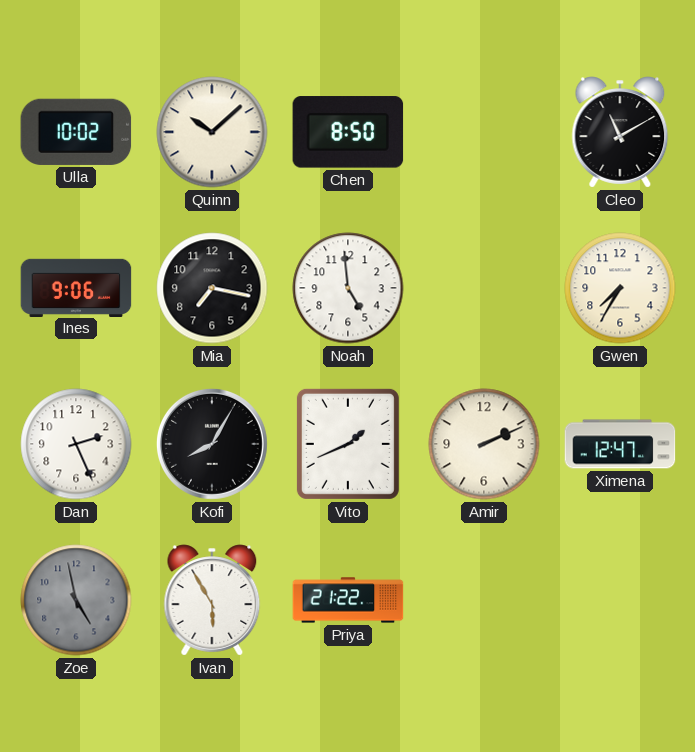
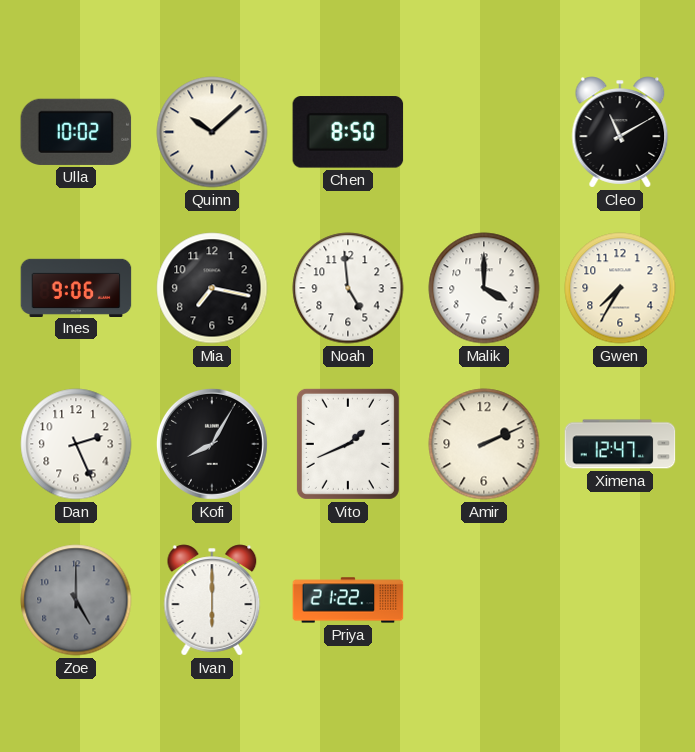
Malik: none -> 4:00 (484, 288)
Zoe: 4:58 -> 5:00 (76, 600)
Ivan: 5:55 -> 6:00 (212, 600)
